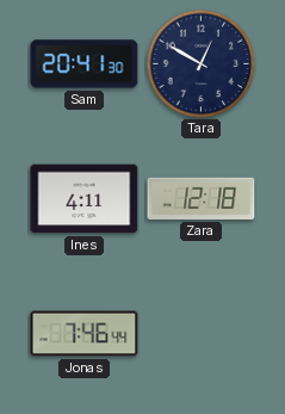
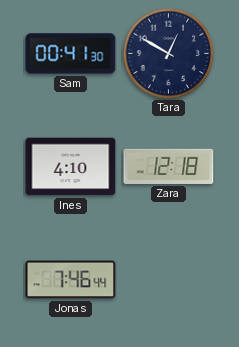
Sam: 20:41 -> 00:41 (71, 54)
Ines: 4:11 -> 4:10 (71, 167)
